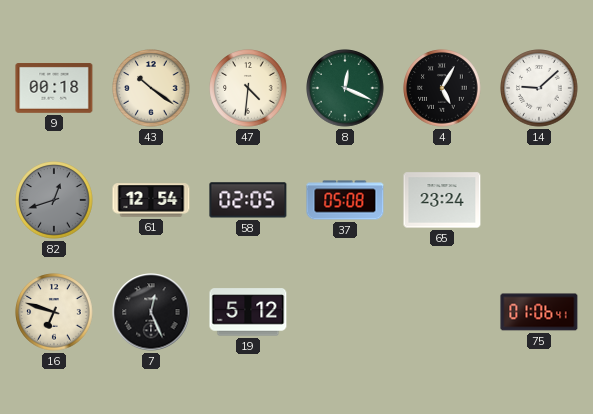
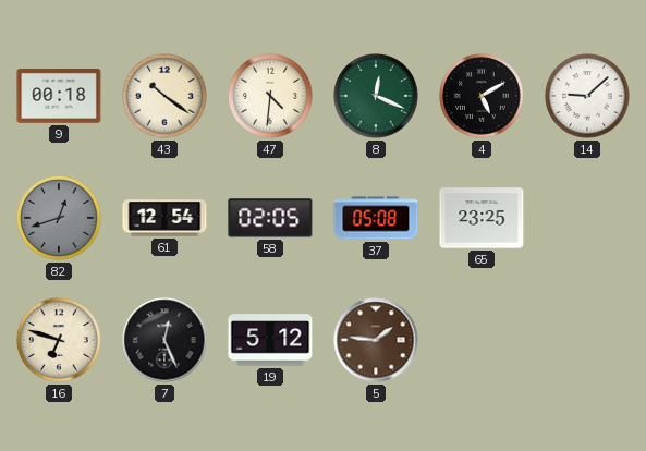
4: 5:05 -> 5:10 (482, 96)
65: 23:24 -> 23:25 (482, 218)
5: none -> 1:46 (376, 340)
75: 01:06 -> none (539, 312)
